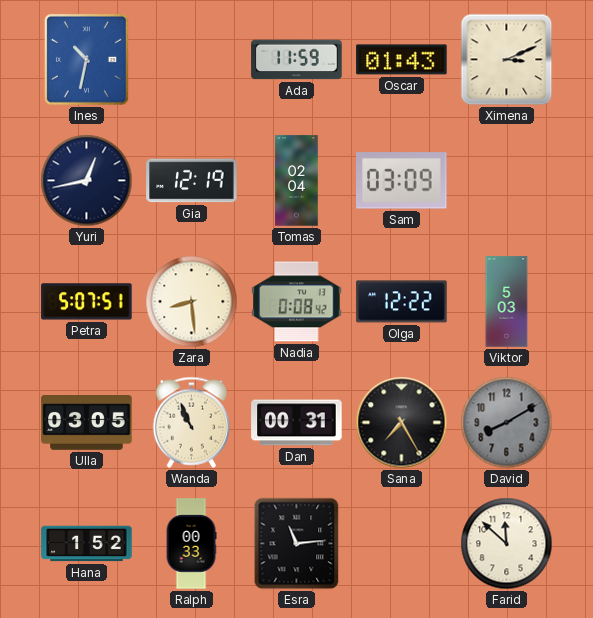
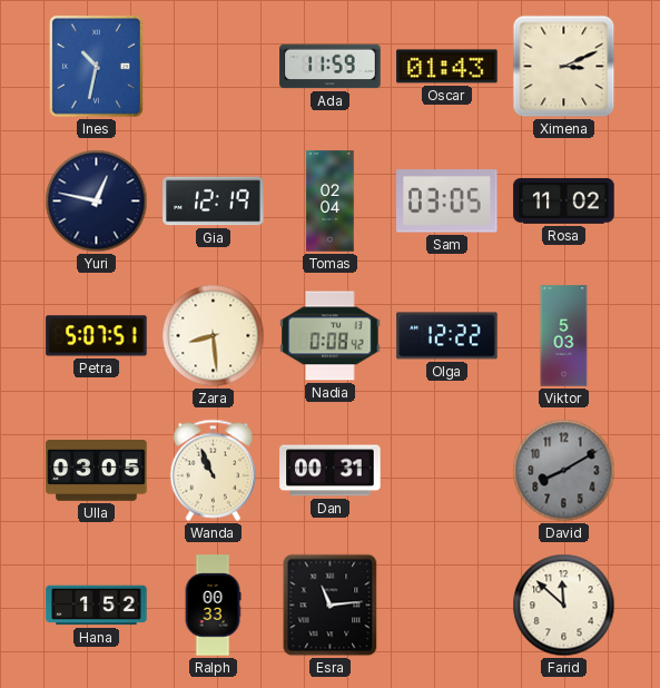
Yuri: 12:43 -> 12:47 (97, 202)
Sam: 03:09 -> 03:05 (447, 202)
Rosa: none -> 11:02 (564, 202)
Sana: 7:25 -> none (402, 423)
